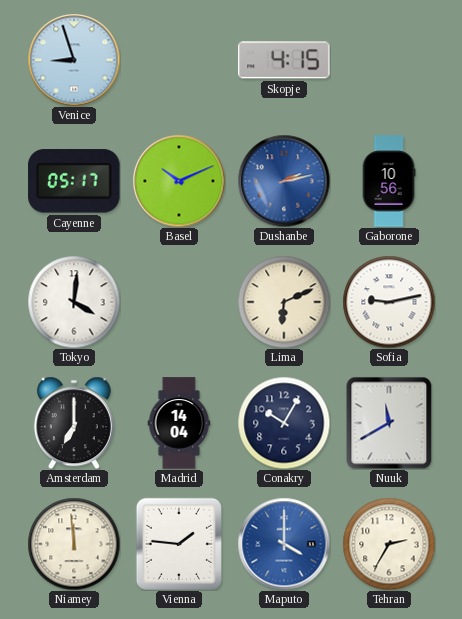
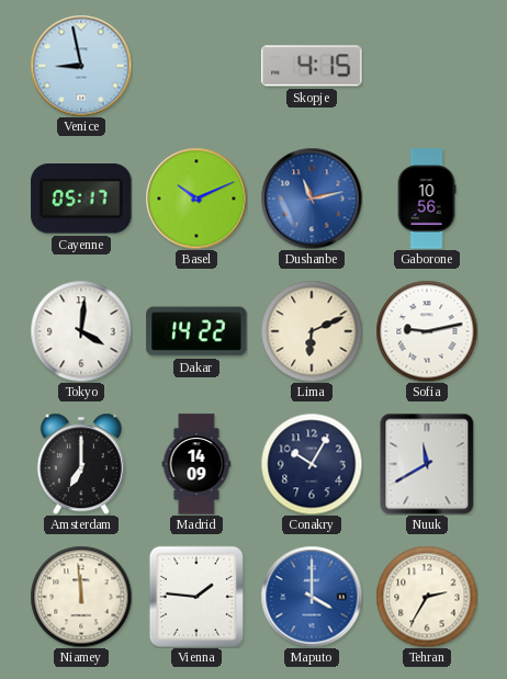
Venice: 8:57 -> 8:58 (81, 66)
Dushanbe: 2:13 -> 11:13 (312, 199)
Dakar: none -> 14:22 (196, 331)
Madrid: 14:04 -> 14:09 (196, 464)
